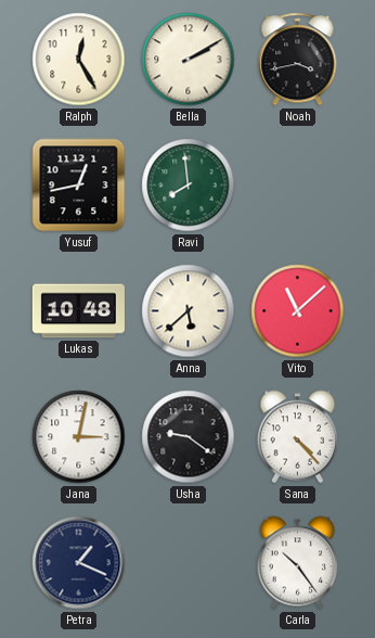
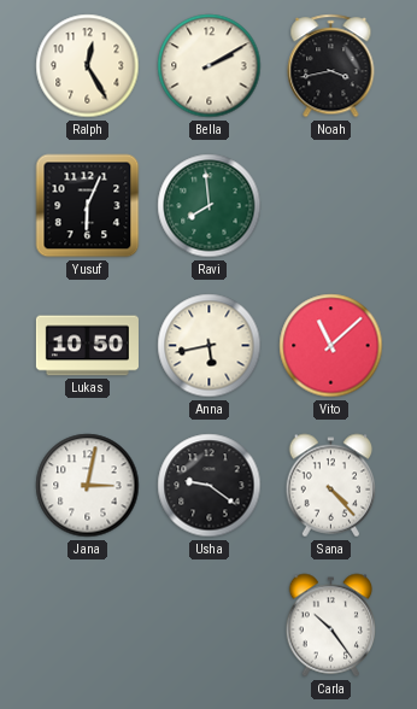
Yusuf: 12:43 -> 6:04 (88, 206)
Lukas: 10:48 -> 10:50 (87, 346)
Anna: 5:38 -> 5:43 (210, 346)
Petra: 1:19 -> none (79, 563)
